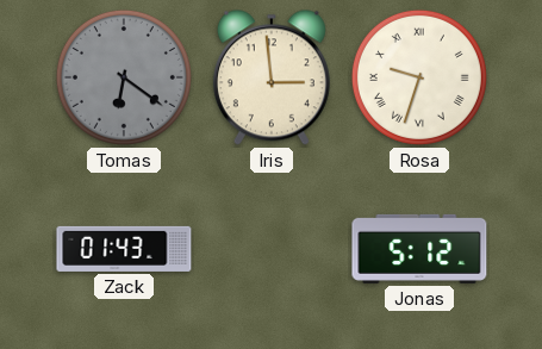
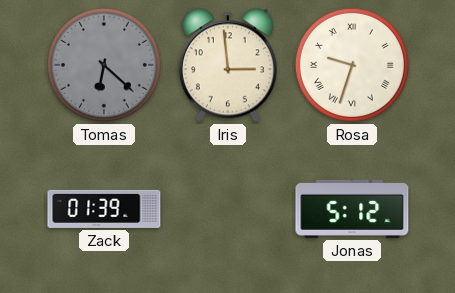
Tomas: 6:21 -> 6:22 (104, 65)
Zack: 01:43 -> 01:39 (104, 209)
